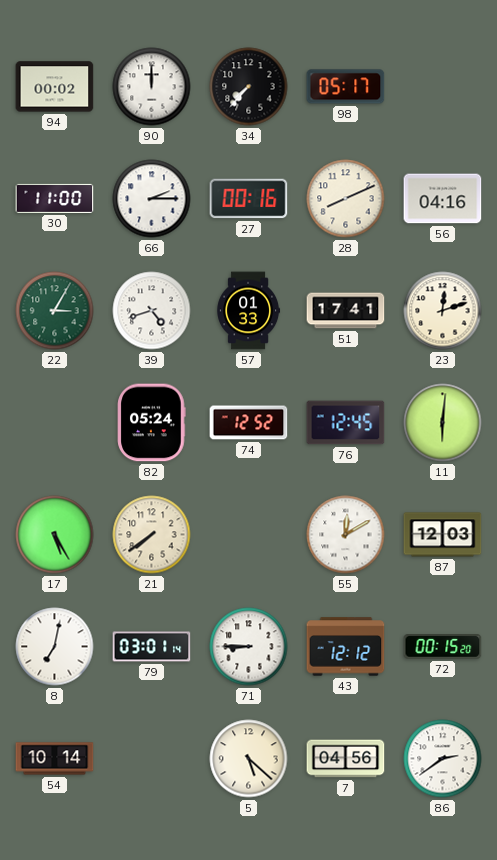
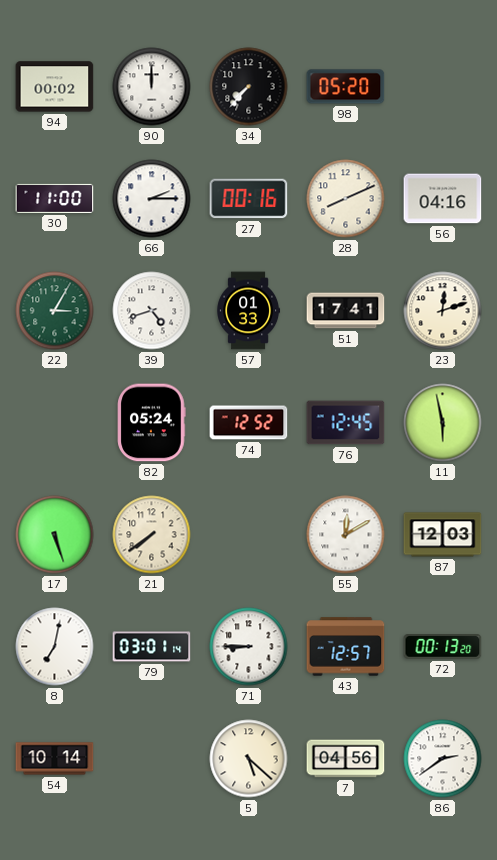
98: 05:17 -> 05:20 (346, 87)
11: 6:01 -> 5:58 (443, 423)
17: 5:25 -> 5:27 (55, 535)
43: 12:12 -> 12:57 (346, 647)
72: 00:15 -> 00:13 (443, 647)
